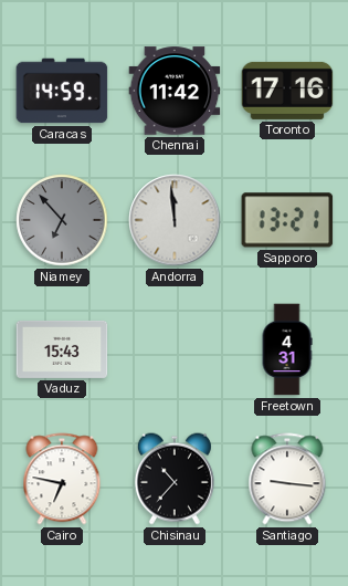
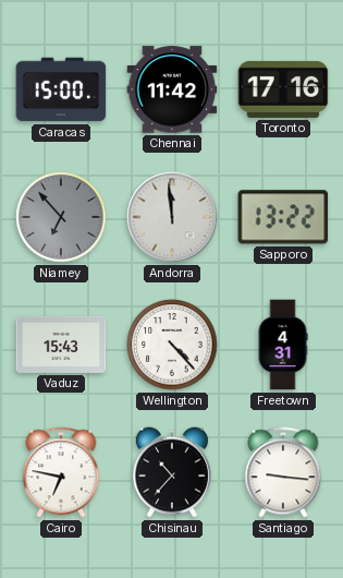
Caracas: 14:59 -> 15:00 (61, 89)
Sapporo: 13:21 -> 13:22 (283, 217)
Wellington: none -> 4:23 (172, 345)
